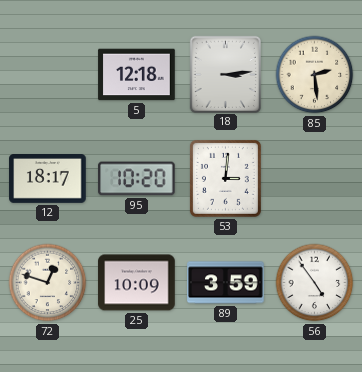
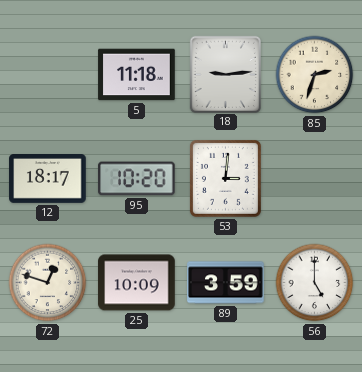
5: 12:18 -> 11:18 (137, 75)
18: 3:14 -> 9:14 (225, 74)
85: 2:29 -> 2:33 (315, 75)
56: 4:54 -> 5:00 (315, 283)
